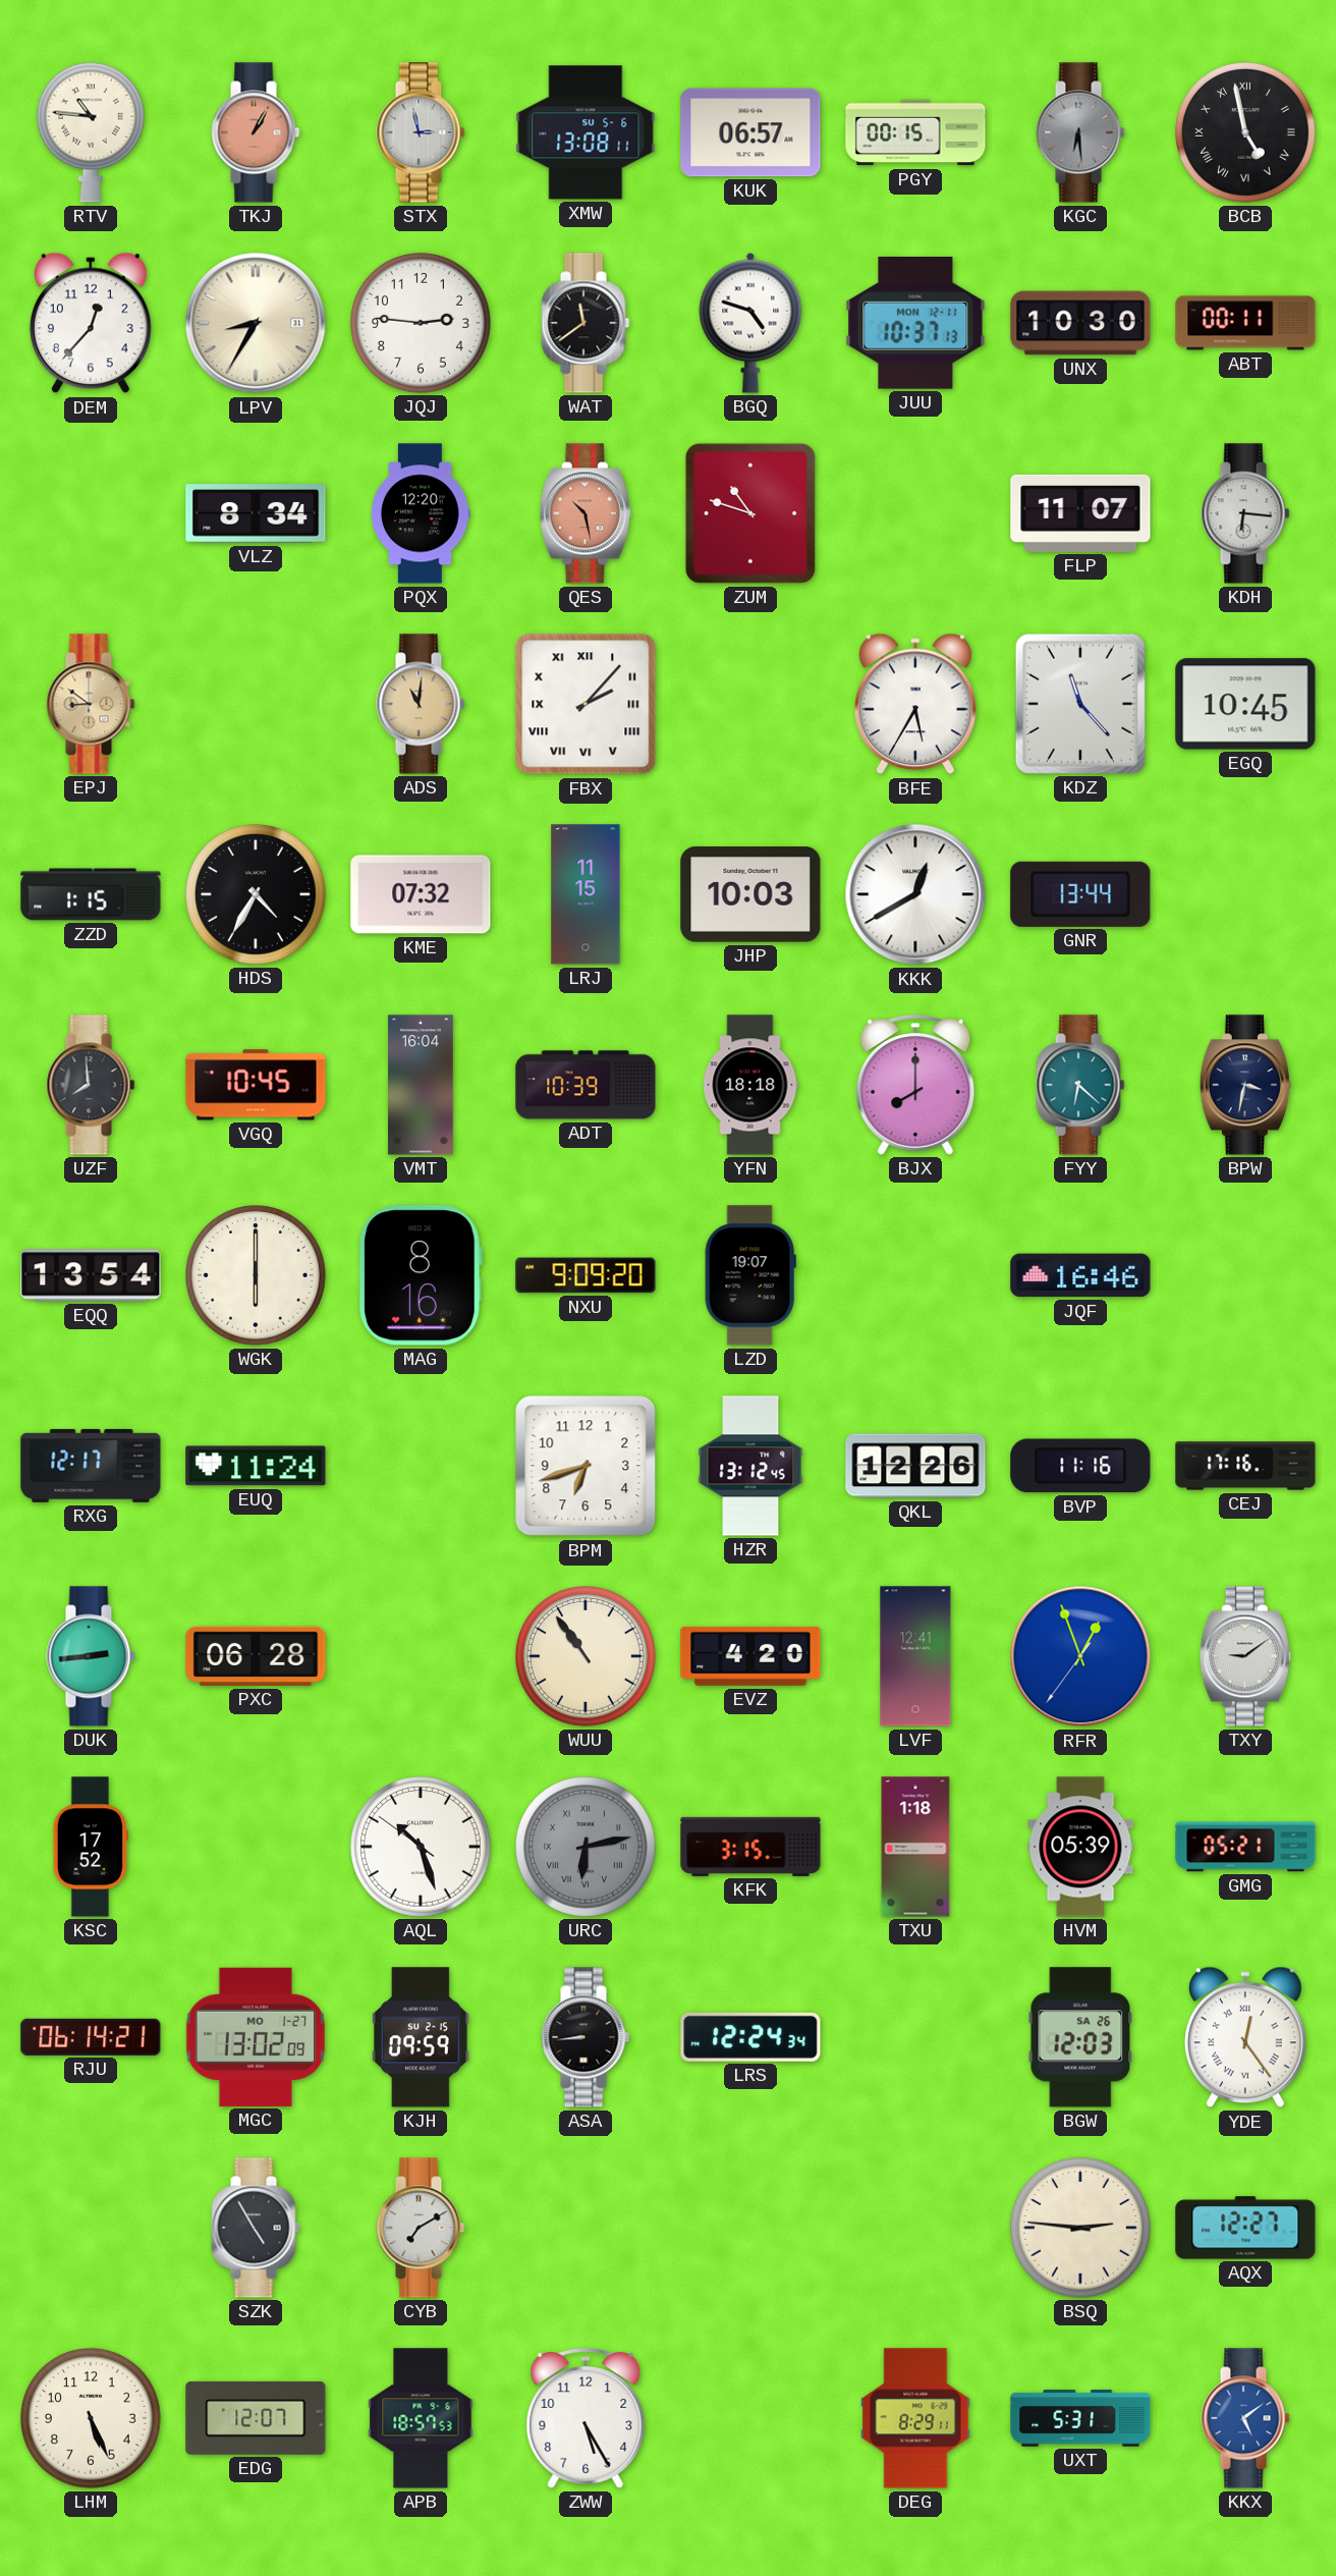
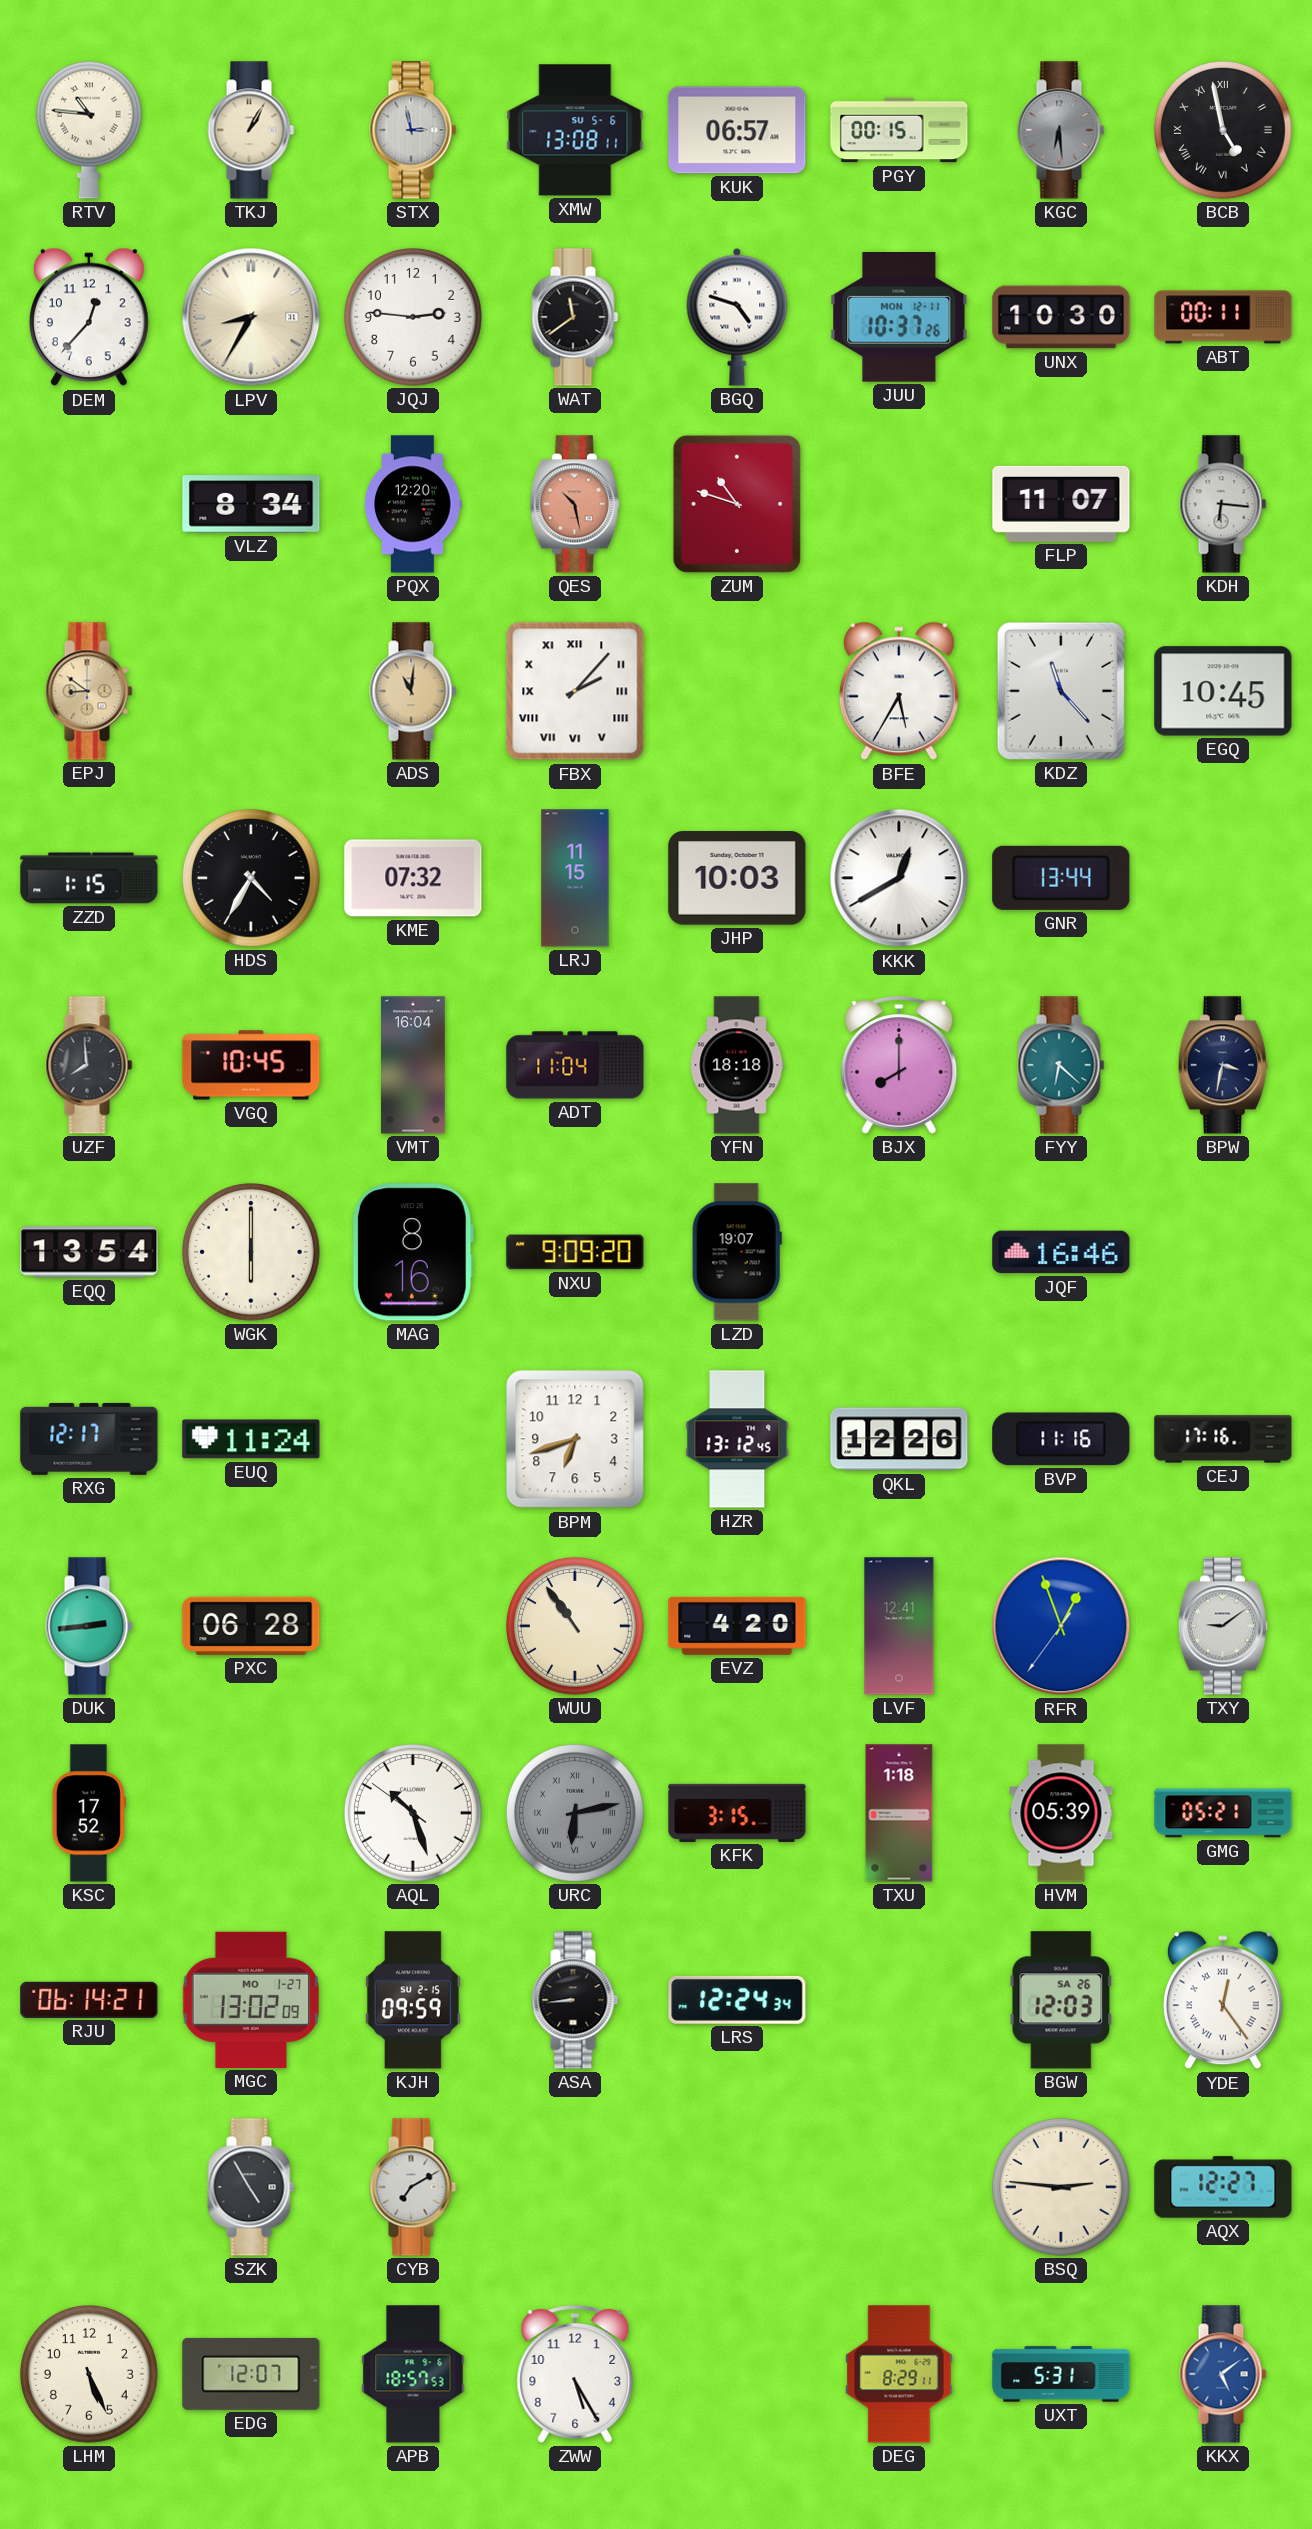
TKJ dial: salmon -> cream (251, 130)
JUU: 10:37:13 -> 10:37:26 (899, 318)
ADT: 10:39 -> 11:04 (575, 1065)
